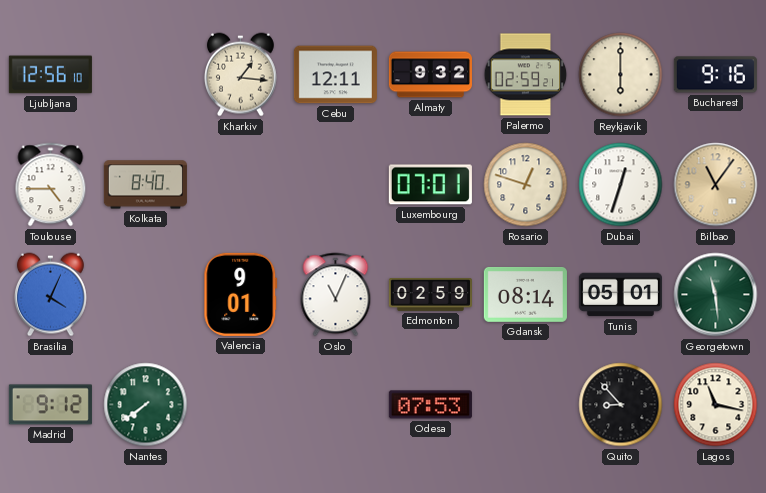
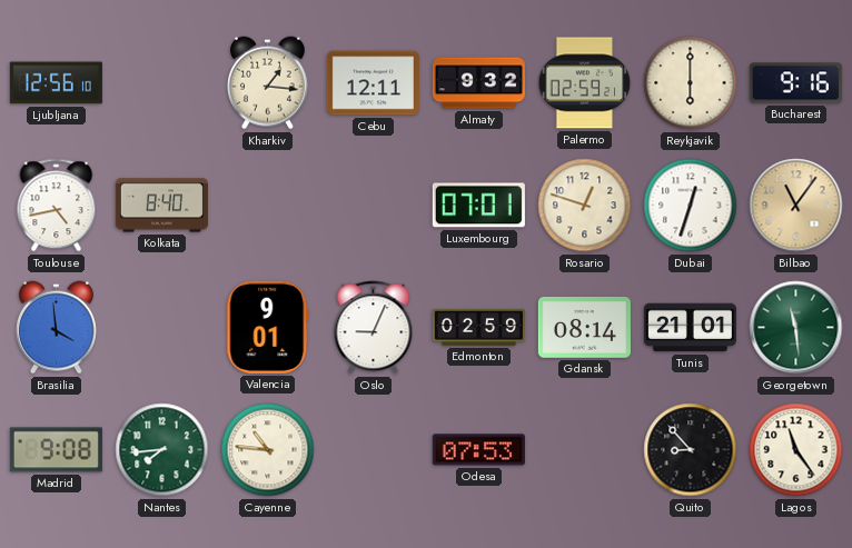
Toulouse: 4:45 -> 4:43 (57, 206)
Brasilia: 4:04 -> 3:59 (56, 328)
Oslo: 11:04 -> 9:04 (374, 328)
Tunis: 05:01 -> 21:01 (690, 328)
Madrid: 9:12 -> 9:08 (56, 450)
Nantes: 7:39 -> 7:44 (162, 450)
Cayenne: none -> 10:46 (268, 450)
Lagos: 11:17 -> 11:24 (796, 450)
